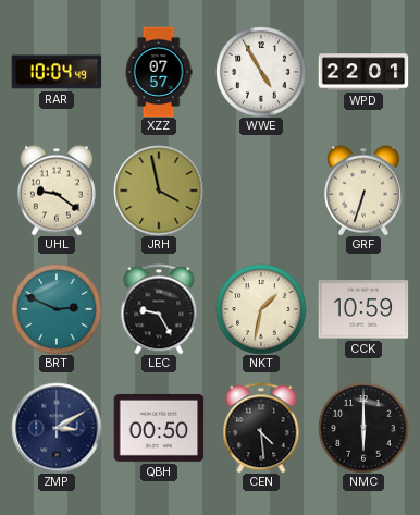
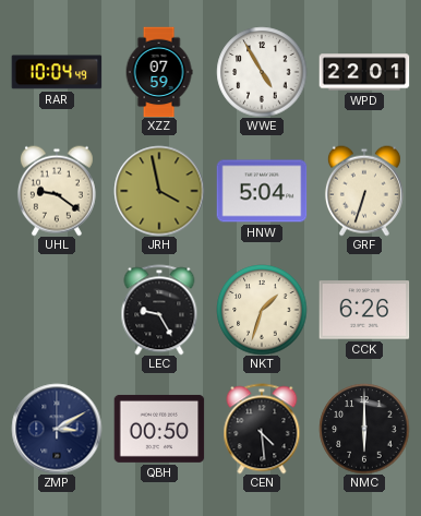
XZZ: 07:57 -> 07:59 (159, 72)
HNW: none -> 5:04 (262, 191)
BRT: 2:49 -> none (57, 309)
NKT: 1:32 -> 1:33 (262, 310)
CCK: 10:59 -> 6:26 (364, 310)
